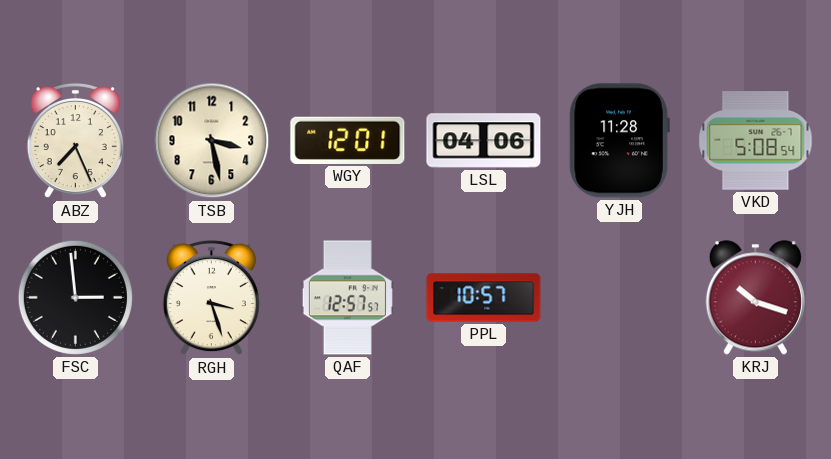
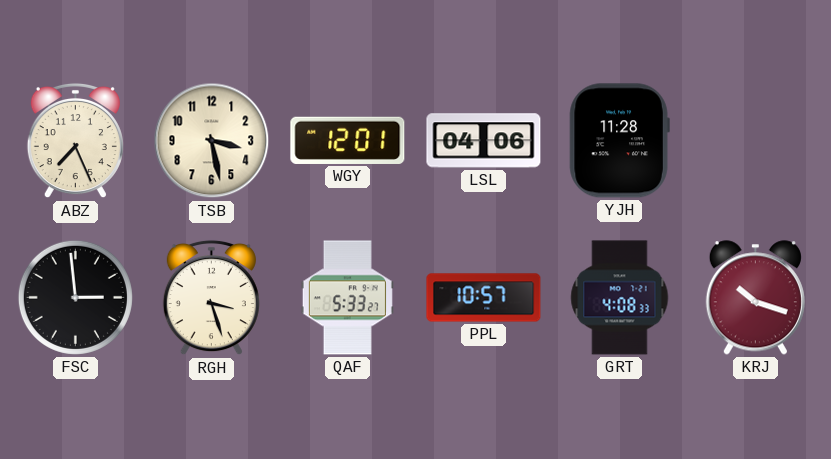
VKD: 5:08 -> none (756, 141)
QAF: 12:57 -> 5:33 (347, 298)
GRT: none -> 4:08 (620, 298)
